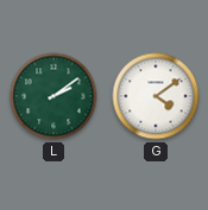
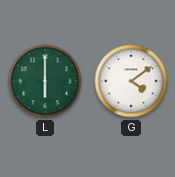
L: 2:09 -> 6:00 (45, 81)
